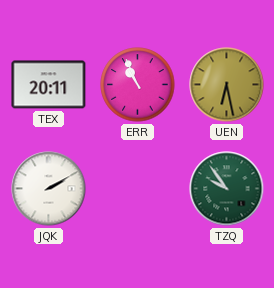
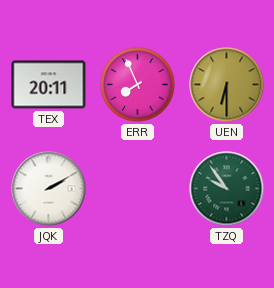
ERR: 10:56 -> 7:56 (138, 85)
UEN: 6:28 -> 6:30 (227, 85)
